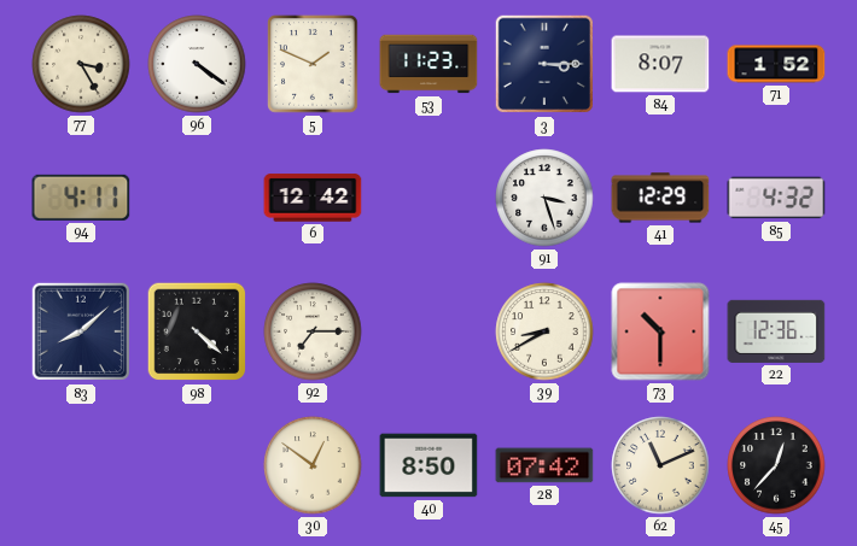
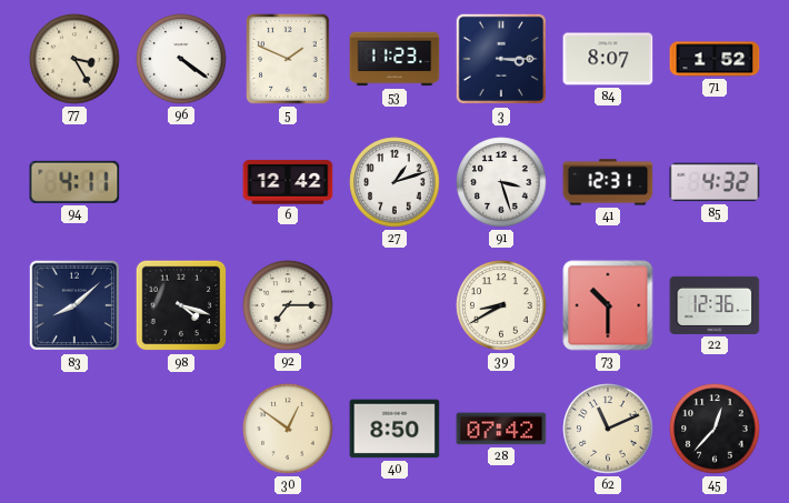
27: none -> 1:12 (394, 182)
41: 12:29 -> 12:31 (608, 182)
98: 4:22 -> 4:18 (181, 305)
